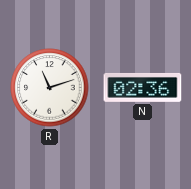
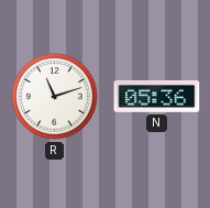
N: 02:36 -> 05:36 (157, 97)
